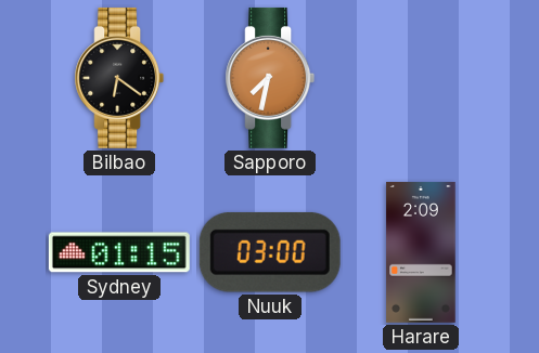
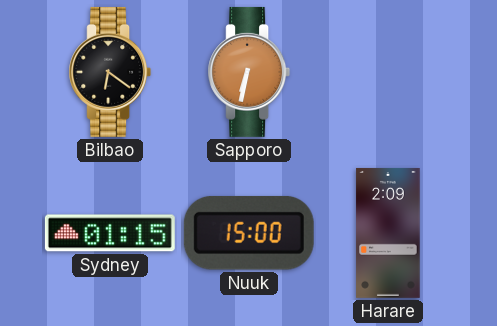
Sapporo: 7:32 -> 6:32 (249, 72)
Nuuk: 03:00 -> 15:00 (249, 233)
